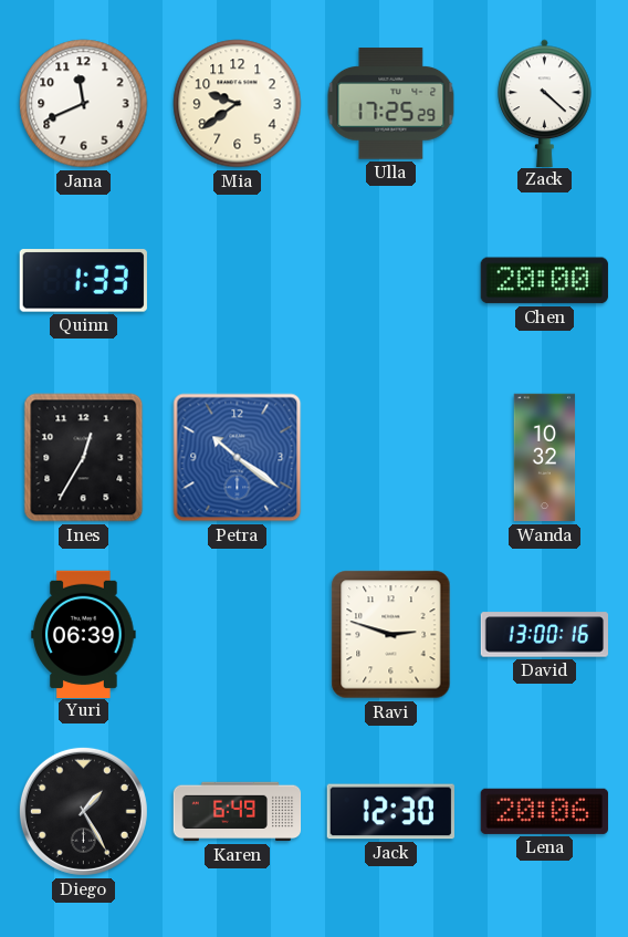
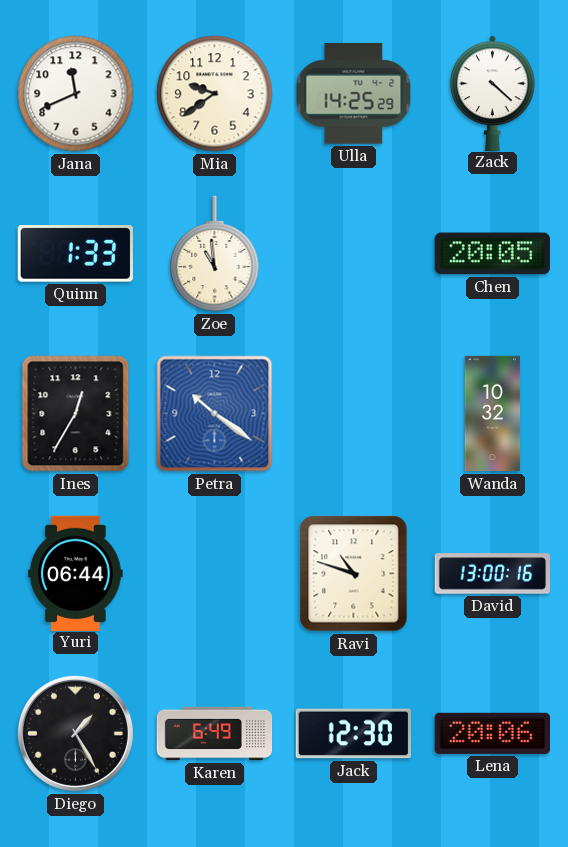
Ulla: 17:25 -> 14:25 (354, 94)
Zoe: none -> 10:59 (215, 254)
Chen: 20:00 -> 20:05 (492, 254)
Yuri: 06:39 -> 06:44 (76, 573)
Ravi: 2:48 -> 10:48 (354, 574)
